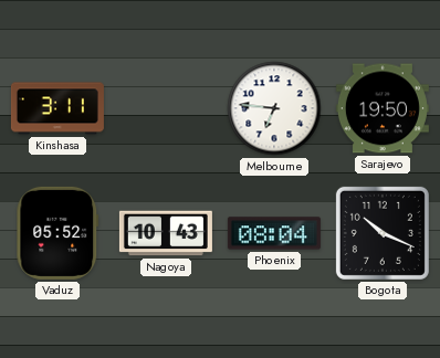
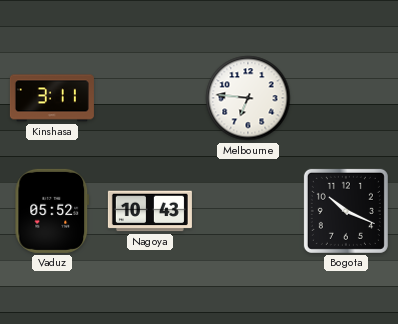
Sarajevo: 19:50 -> none (383, 108)
Phoenix: 08:04 -> none (274, 233)
